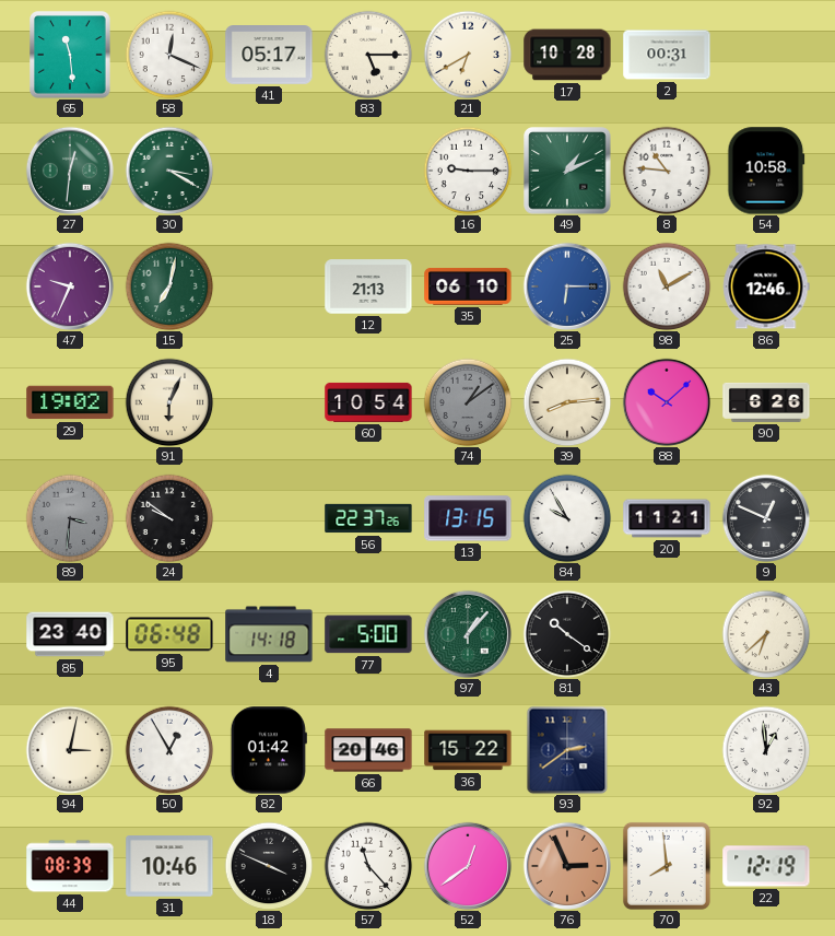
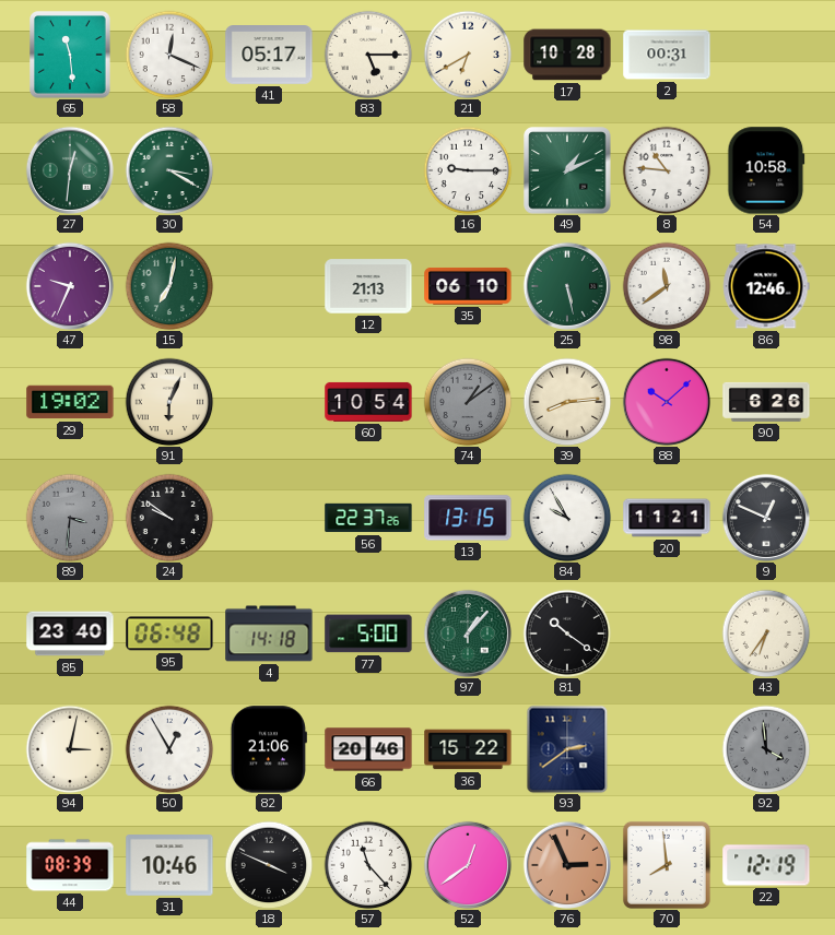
25: 6:15 -> 5:28 (567, 286)
25 dial: blue -> green (567, 286)
98: 11:10 -> 11:39 (667, 286)
43: 6:38 -> 6:36 (766, 634)
82: 01:42 -> 21:06 (269, 749)
92: 12:59 -> 3:59 (766, 749)
92 dial: white -> grey (766, 749)
